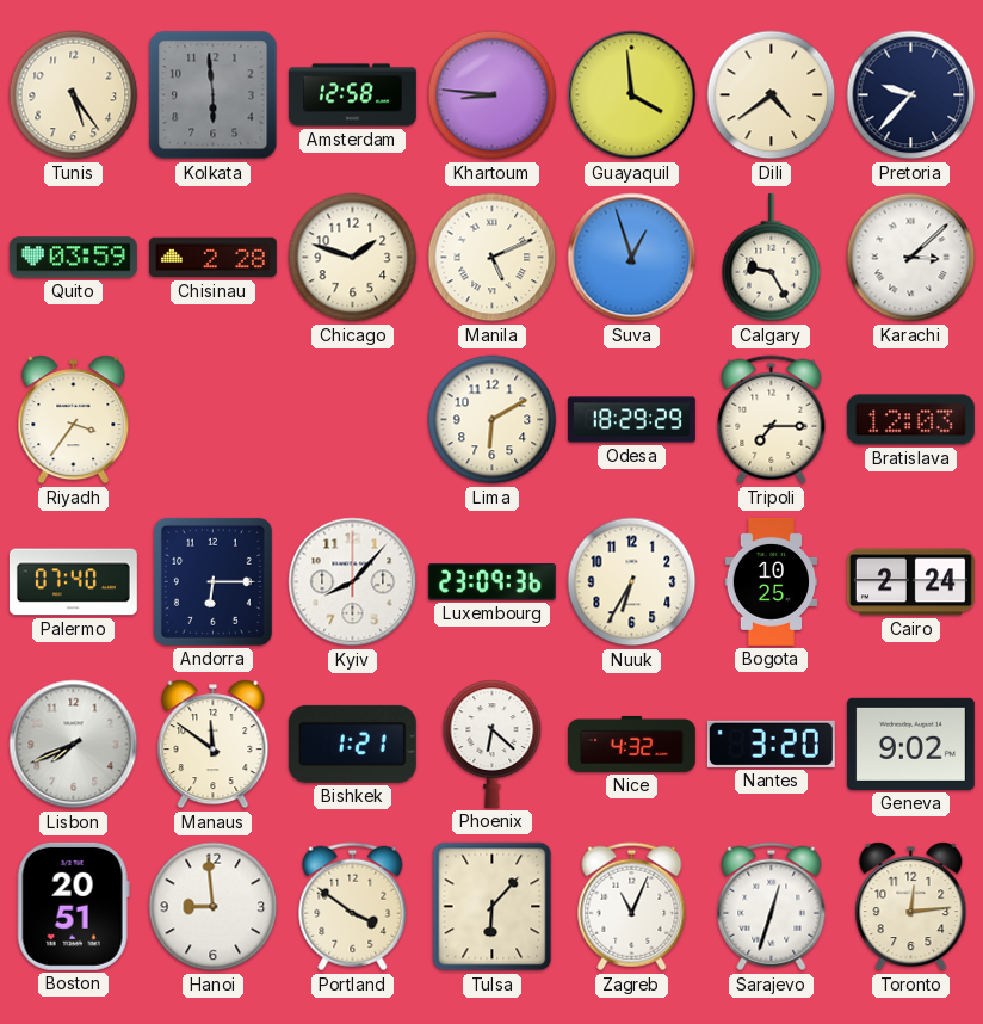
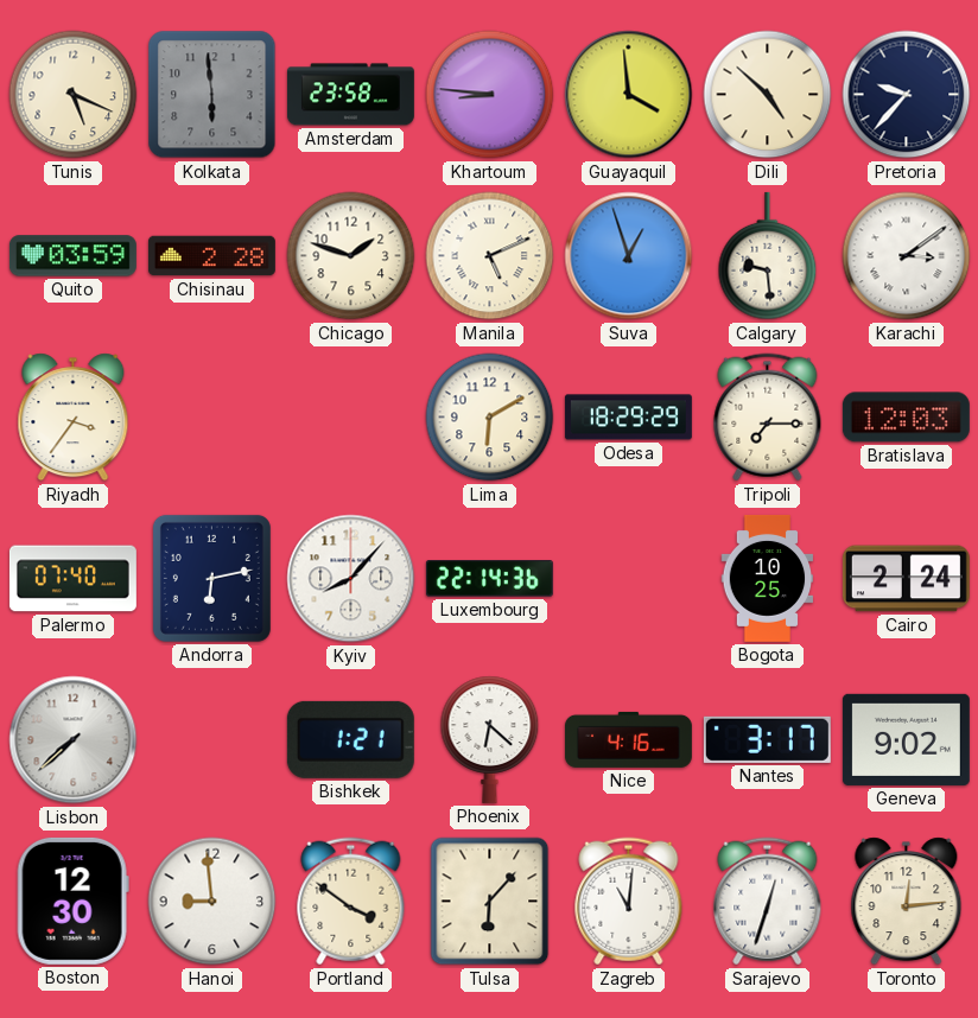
Tunis: 5:24 -> 5:19 (74, 95)
Amsterdam: 12:58 -> 23:58 (350, 95)
Dili: 4:39 -> 4:52 (768, 95)
Calgary: 9:25 -> 9:29 (768, 256)
Karachi: 3:08 -> 3:09 (907, 256)
Andorra: 6:15 -> 6:13 (211, 578)
Luxembourg: 23:09 -> 22:14 (489, 579)
Nuuk: 6:35 -> none (632, 582)
Lisbon: 7:41 -> 7:38 (74, 740)
Manaus: 11:51 -> none (214, 745)
Nice: 4:32 -> 4:16 (628, 739)
Nantes: 3:20 -> 3:17 (767, 739)
Boston: 20:51 -> 12:30 (72, 901)
Zagreb: 11:04 -> 11:01 (629, 902)
